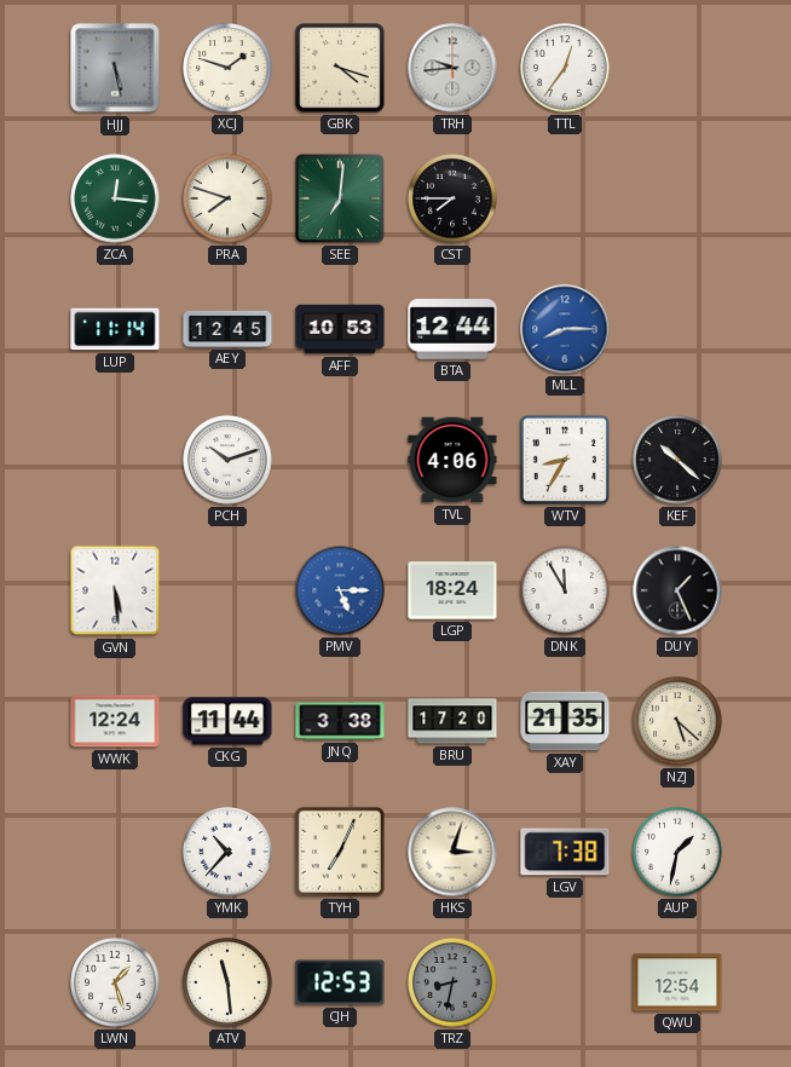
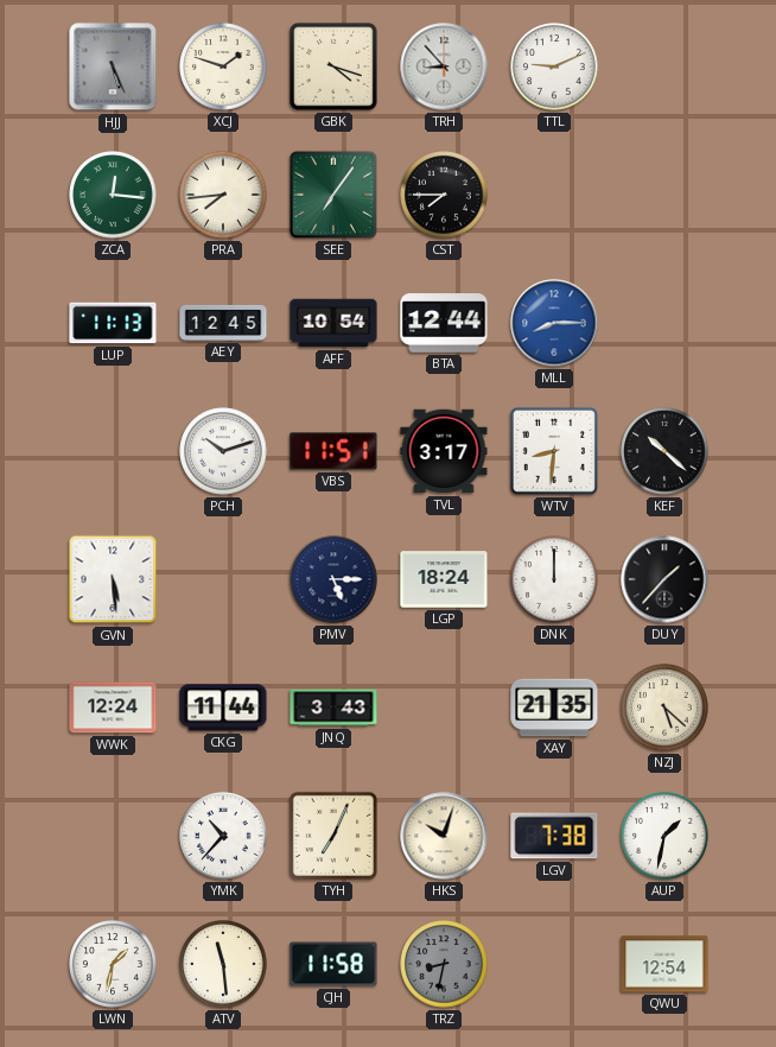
HJJ: 5:28 -> 5:26 (113, 66)
TRH: 9:44 -> 8:53 (444, 66)
TTL: 12:36 -> 9:11 (554, 66)
PRA: 7:48 -> 7:44 (223, 195)
SEE: 7:01 -> 7:06 (333, 195)
LUP: 11:14 -> 11:13 (113, 323)
AFF: 10:53 -> 10:54 (333, 323)
VBS: none -> 11:51 (333, 451)
TVL: 4:06 -> 3:17 (444, 451)
WTV: 8:35 -> 8:31 (554, 451)
PMV dial: blue -> navy (333, 579)
DNK: 11:55 -> 12:00 (554, 579)
DUY: 1:26 -> 1:37 (664, 579)
JNQ: 3:38 -> 3:43 (333, 707)
BRU: 17:20 -> none (452, 721)
HKS: 3:03 -> 10:03 (444, 836)
LWN: 1:27 -> 1:32 (113, 964)
CJH: 12:53 -> 11:58 (333, 964)
